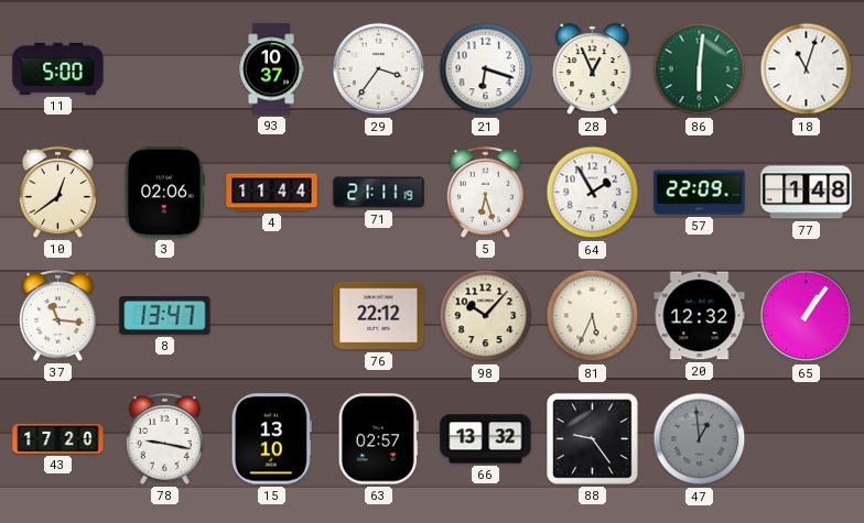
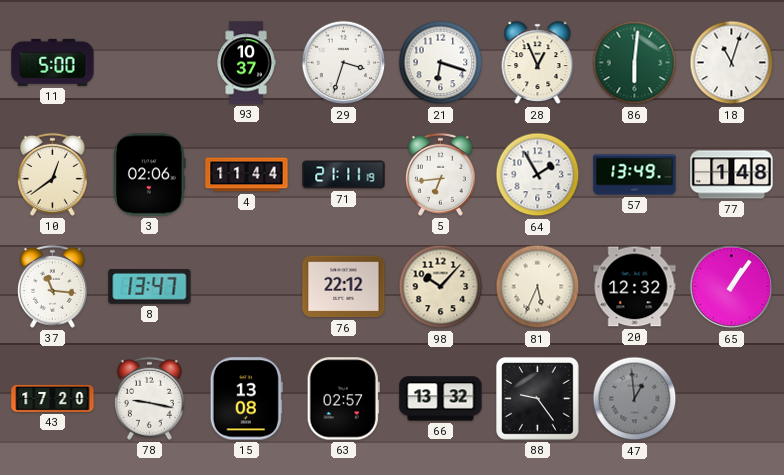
29: 3:36 -> 3:33 (344, 63)
5: 6:27 -> 6:44 (440, 174)
57: 22:09 -> 13:49 (635, 175)
15: 13:10 -> 13:08 (246, 399)
